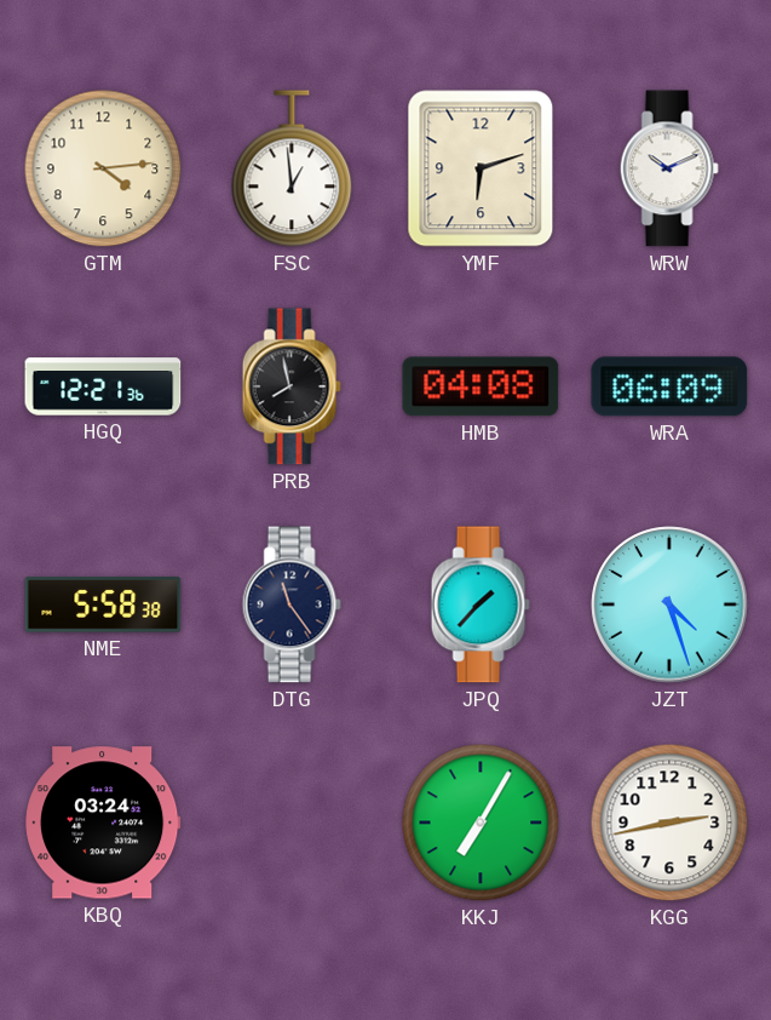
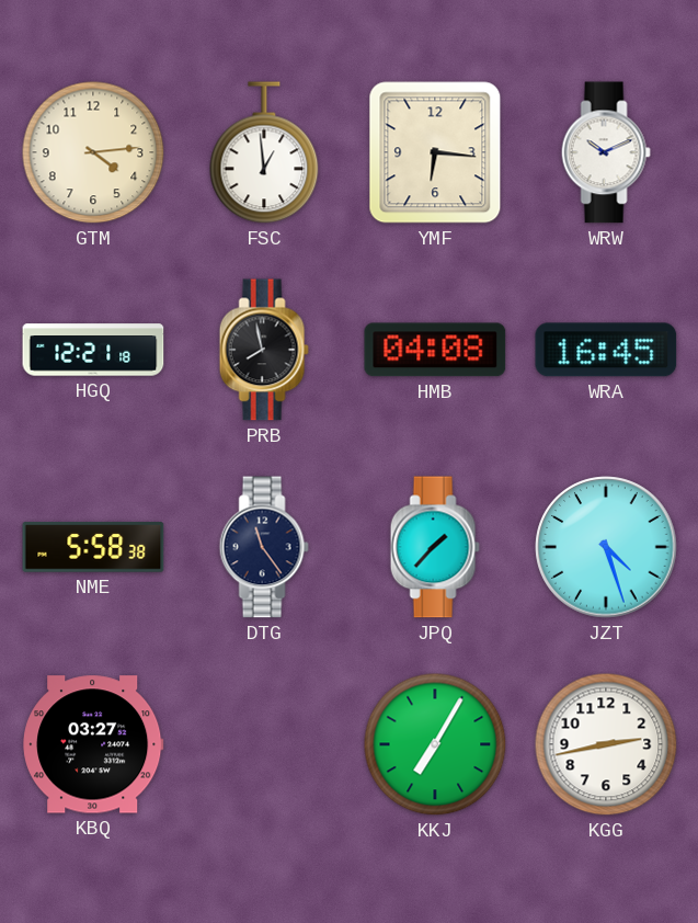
YMF: 6:12 -> 6:16 (435, 152)
HGQ: 12:21:36 -> 12:21:18 (93, 350)
WRA: 06:09 -> 16:45 (606, 350)
KBQ: 03:24 -> 03:27 (93, 744)
